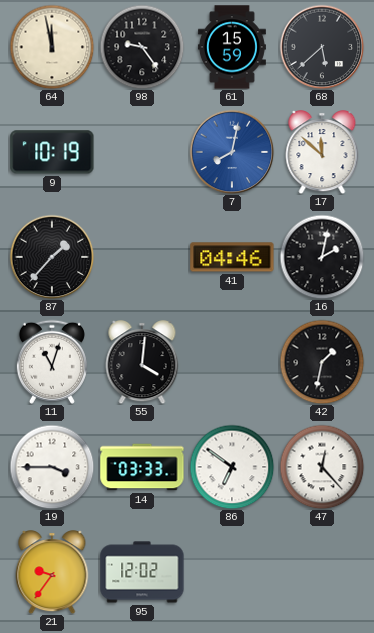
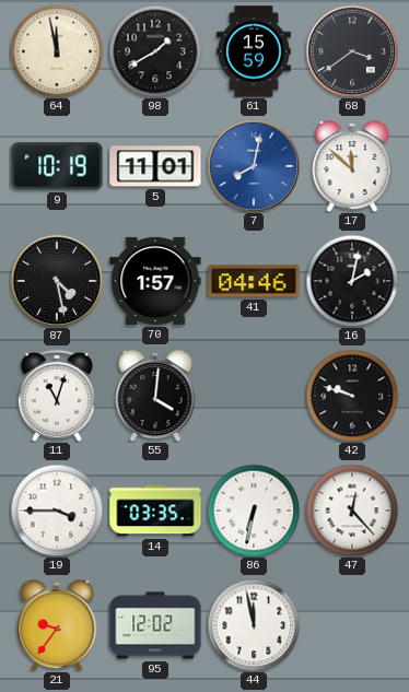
98: 9:24 -> 1:40 (155, 51)
68: 5:38 -> 3:39 (352, 51)
5: none -> 11:01 (155, 166)
87: 1:37 -> 4:28 (57, 281)
70: none -> 1:57 (155, 281)
42: 1:32 -> 9:48 (352, 396)
14: 03:33 -> 03:35 (155, 511)
86: 6:51 -> 6:32 (254, 511)
44: none -> 11:58 (254, 625)
